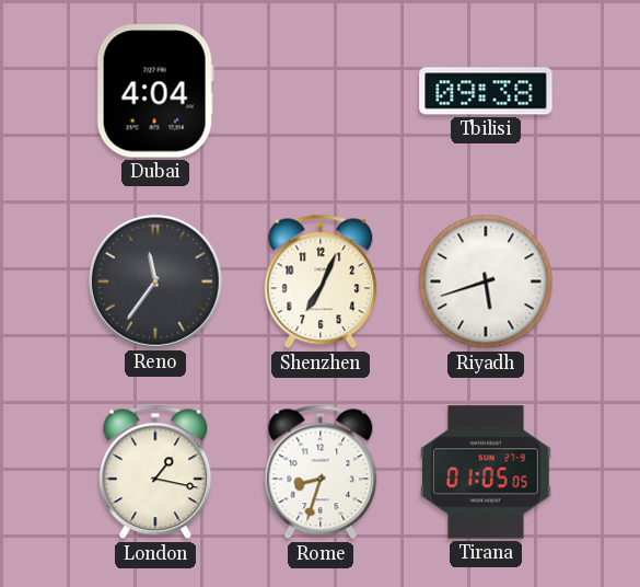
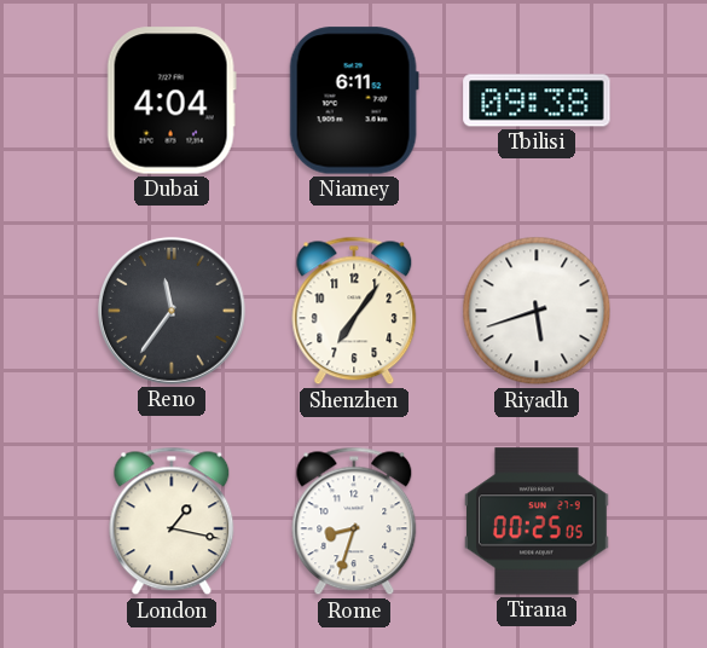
Niamey: none -> 6:11 (354, 100)
Shenzhen: 7:04 -> 7:06 (354, 311)
Tirana: 01:05 -> 00:25 (537, 521)
